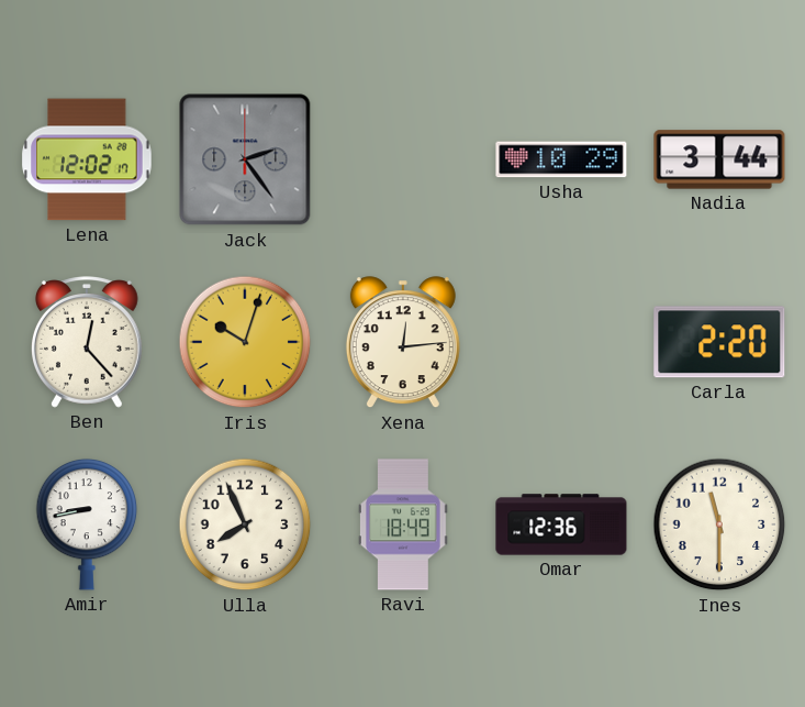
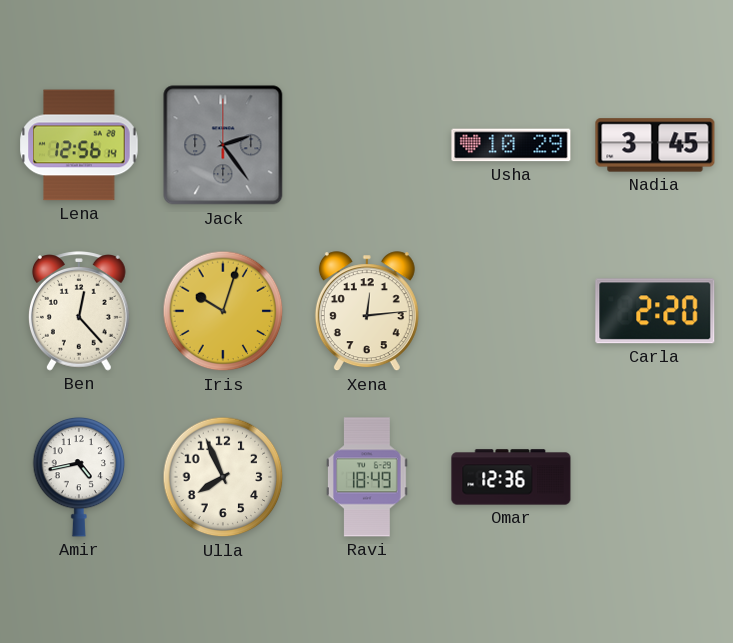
Lena: 12:02 -> 12:56 (79, 145)
Nadia: 3:44 -> 3:45 (655, 145)
Amir: 8:43 -> 4:43 (79, 477)
Ines: 11:30 -> none (719, 524)
